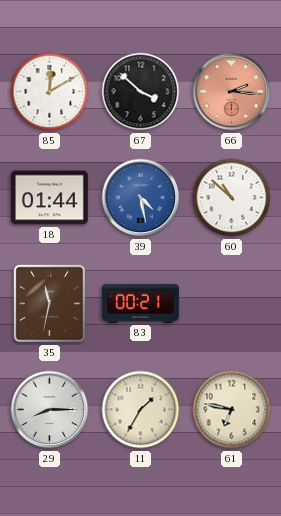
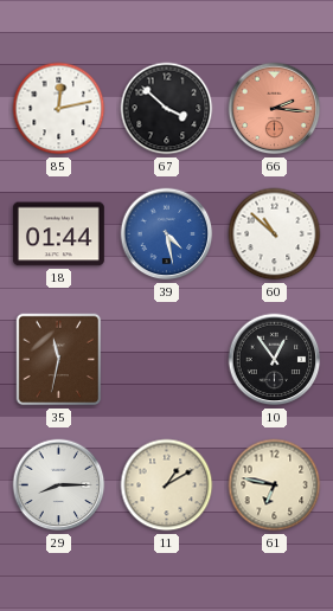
85: 12:10 -> 12:13 (59, 109)
83: 00:21 -> none (141, 303)
10: none -> 12:54 (275, 360)
11: 1:35 -> 1:10 (167, 485)
